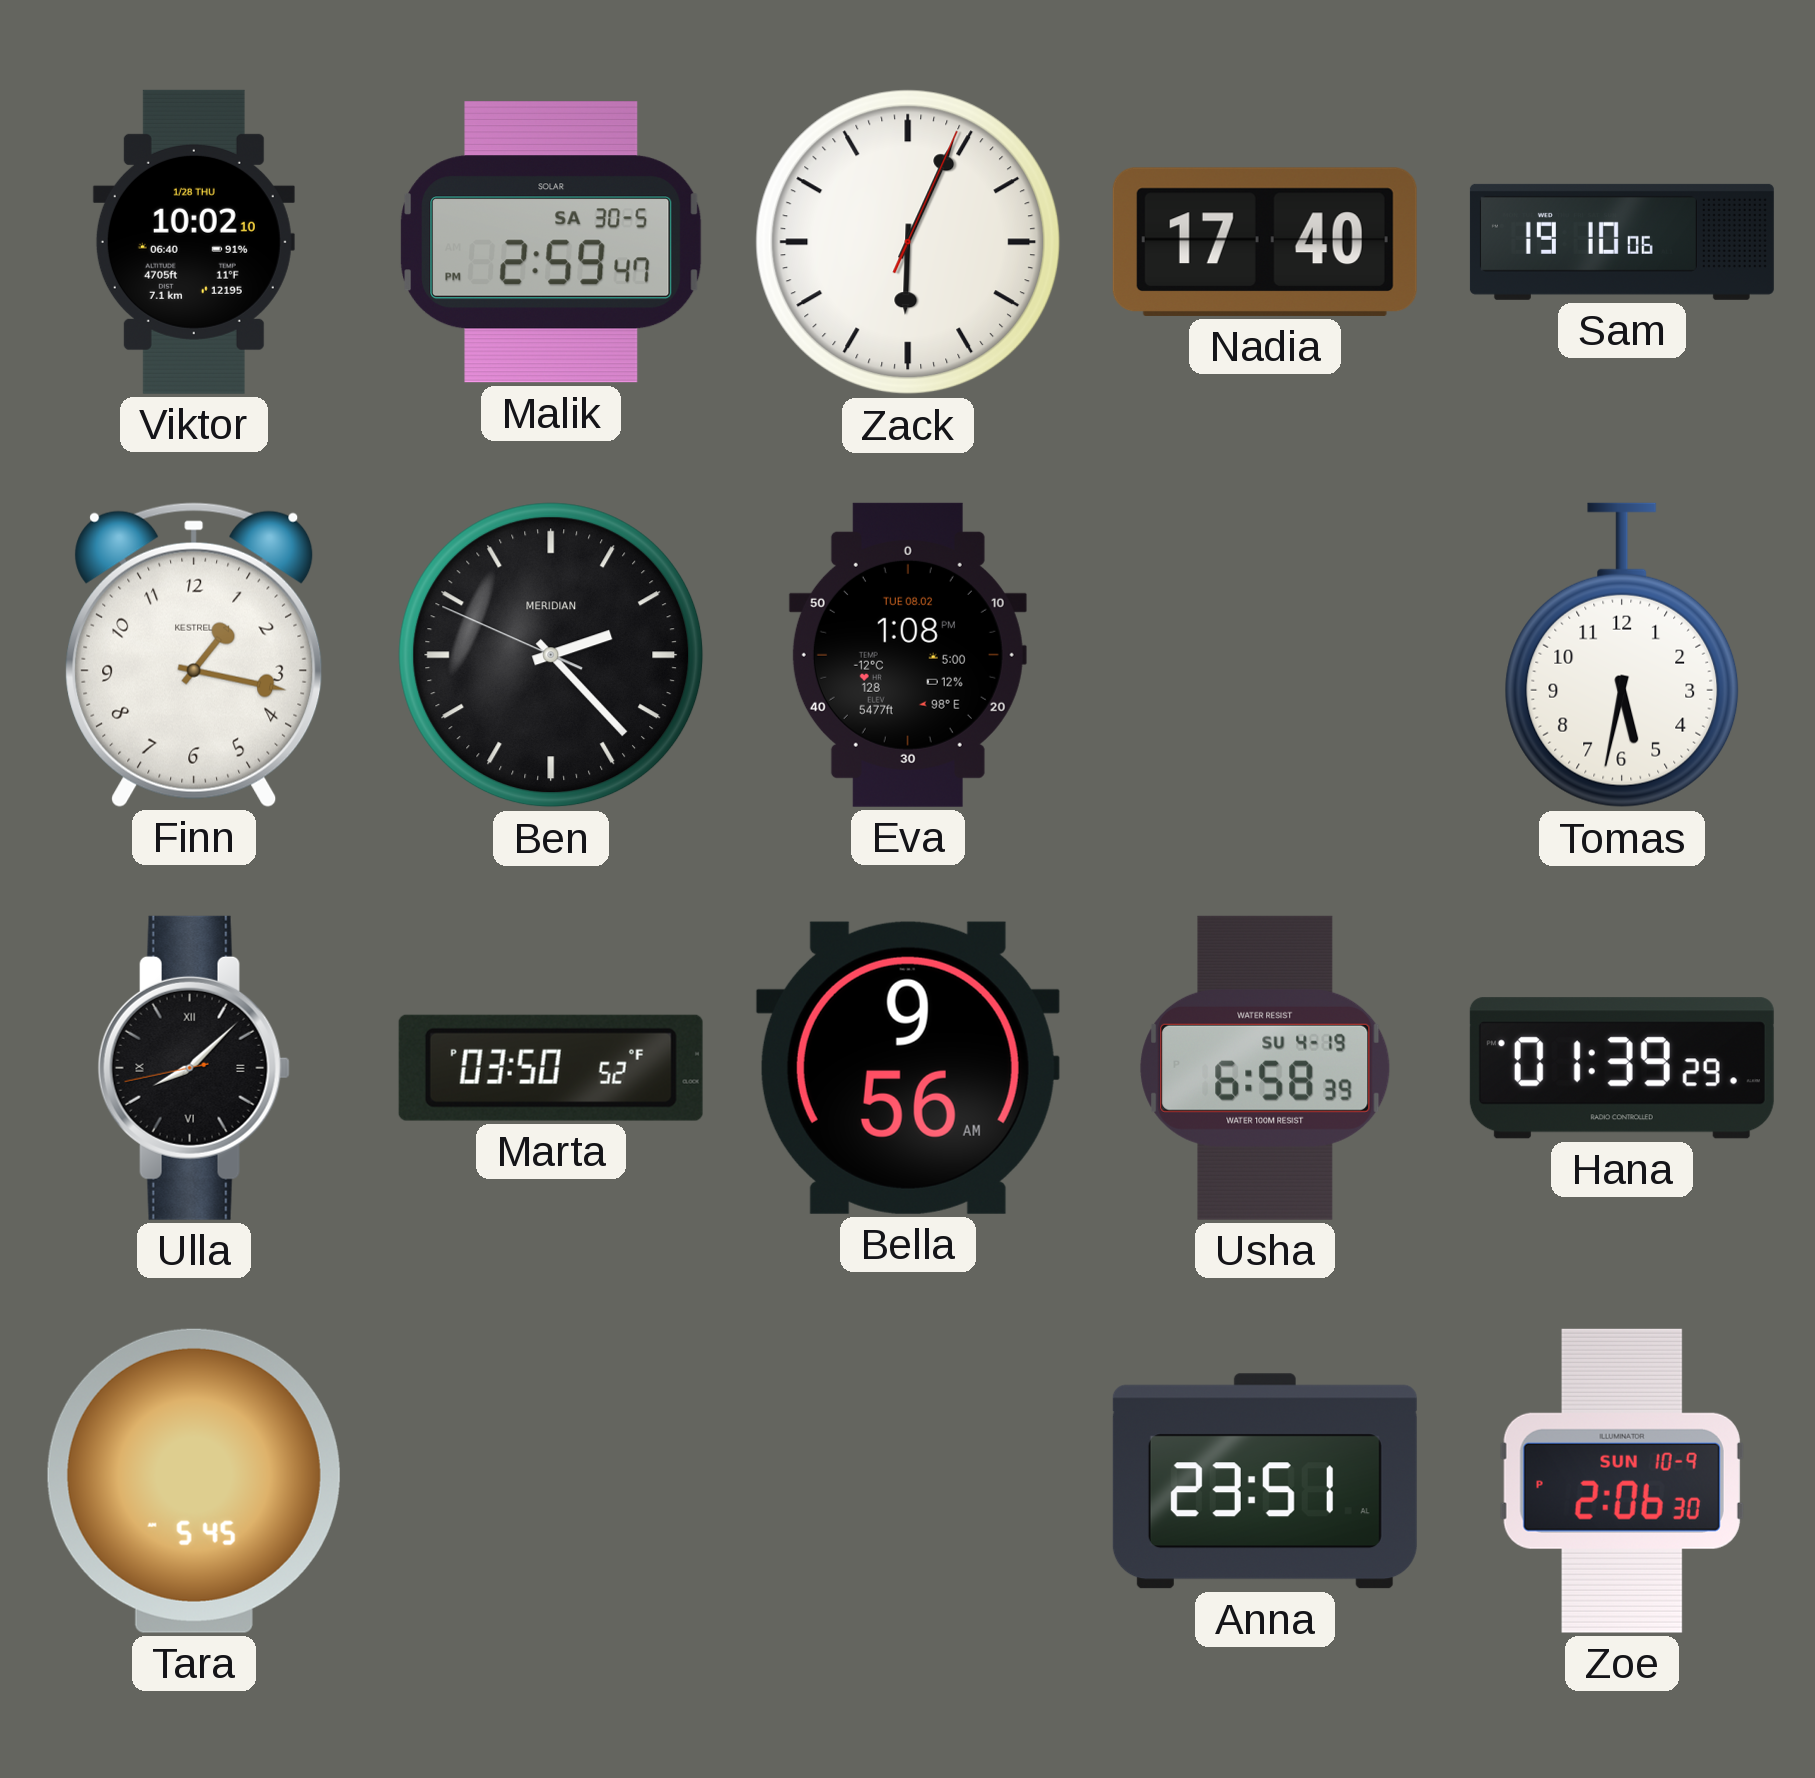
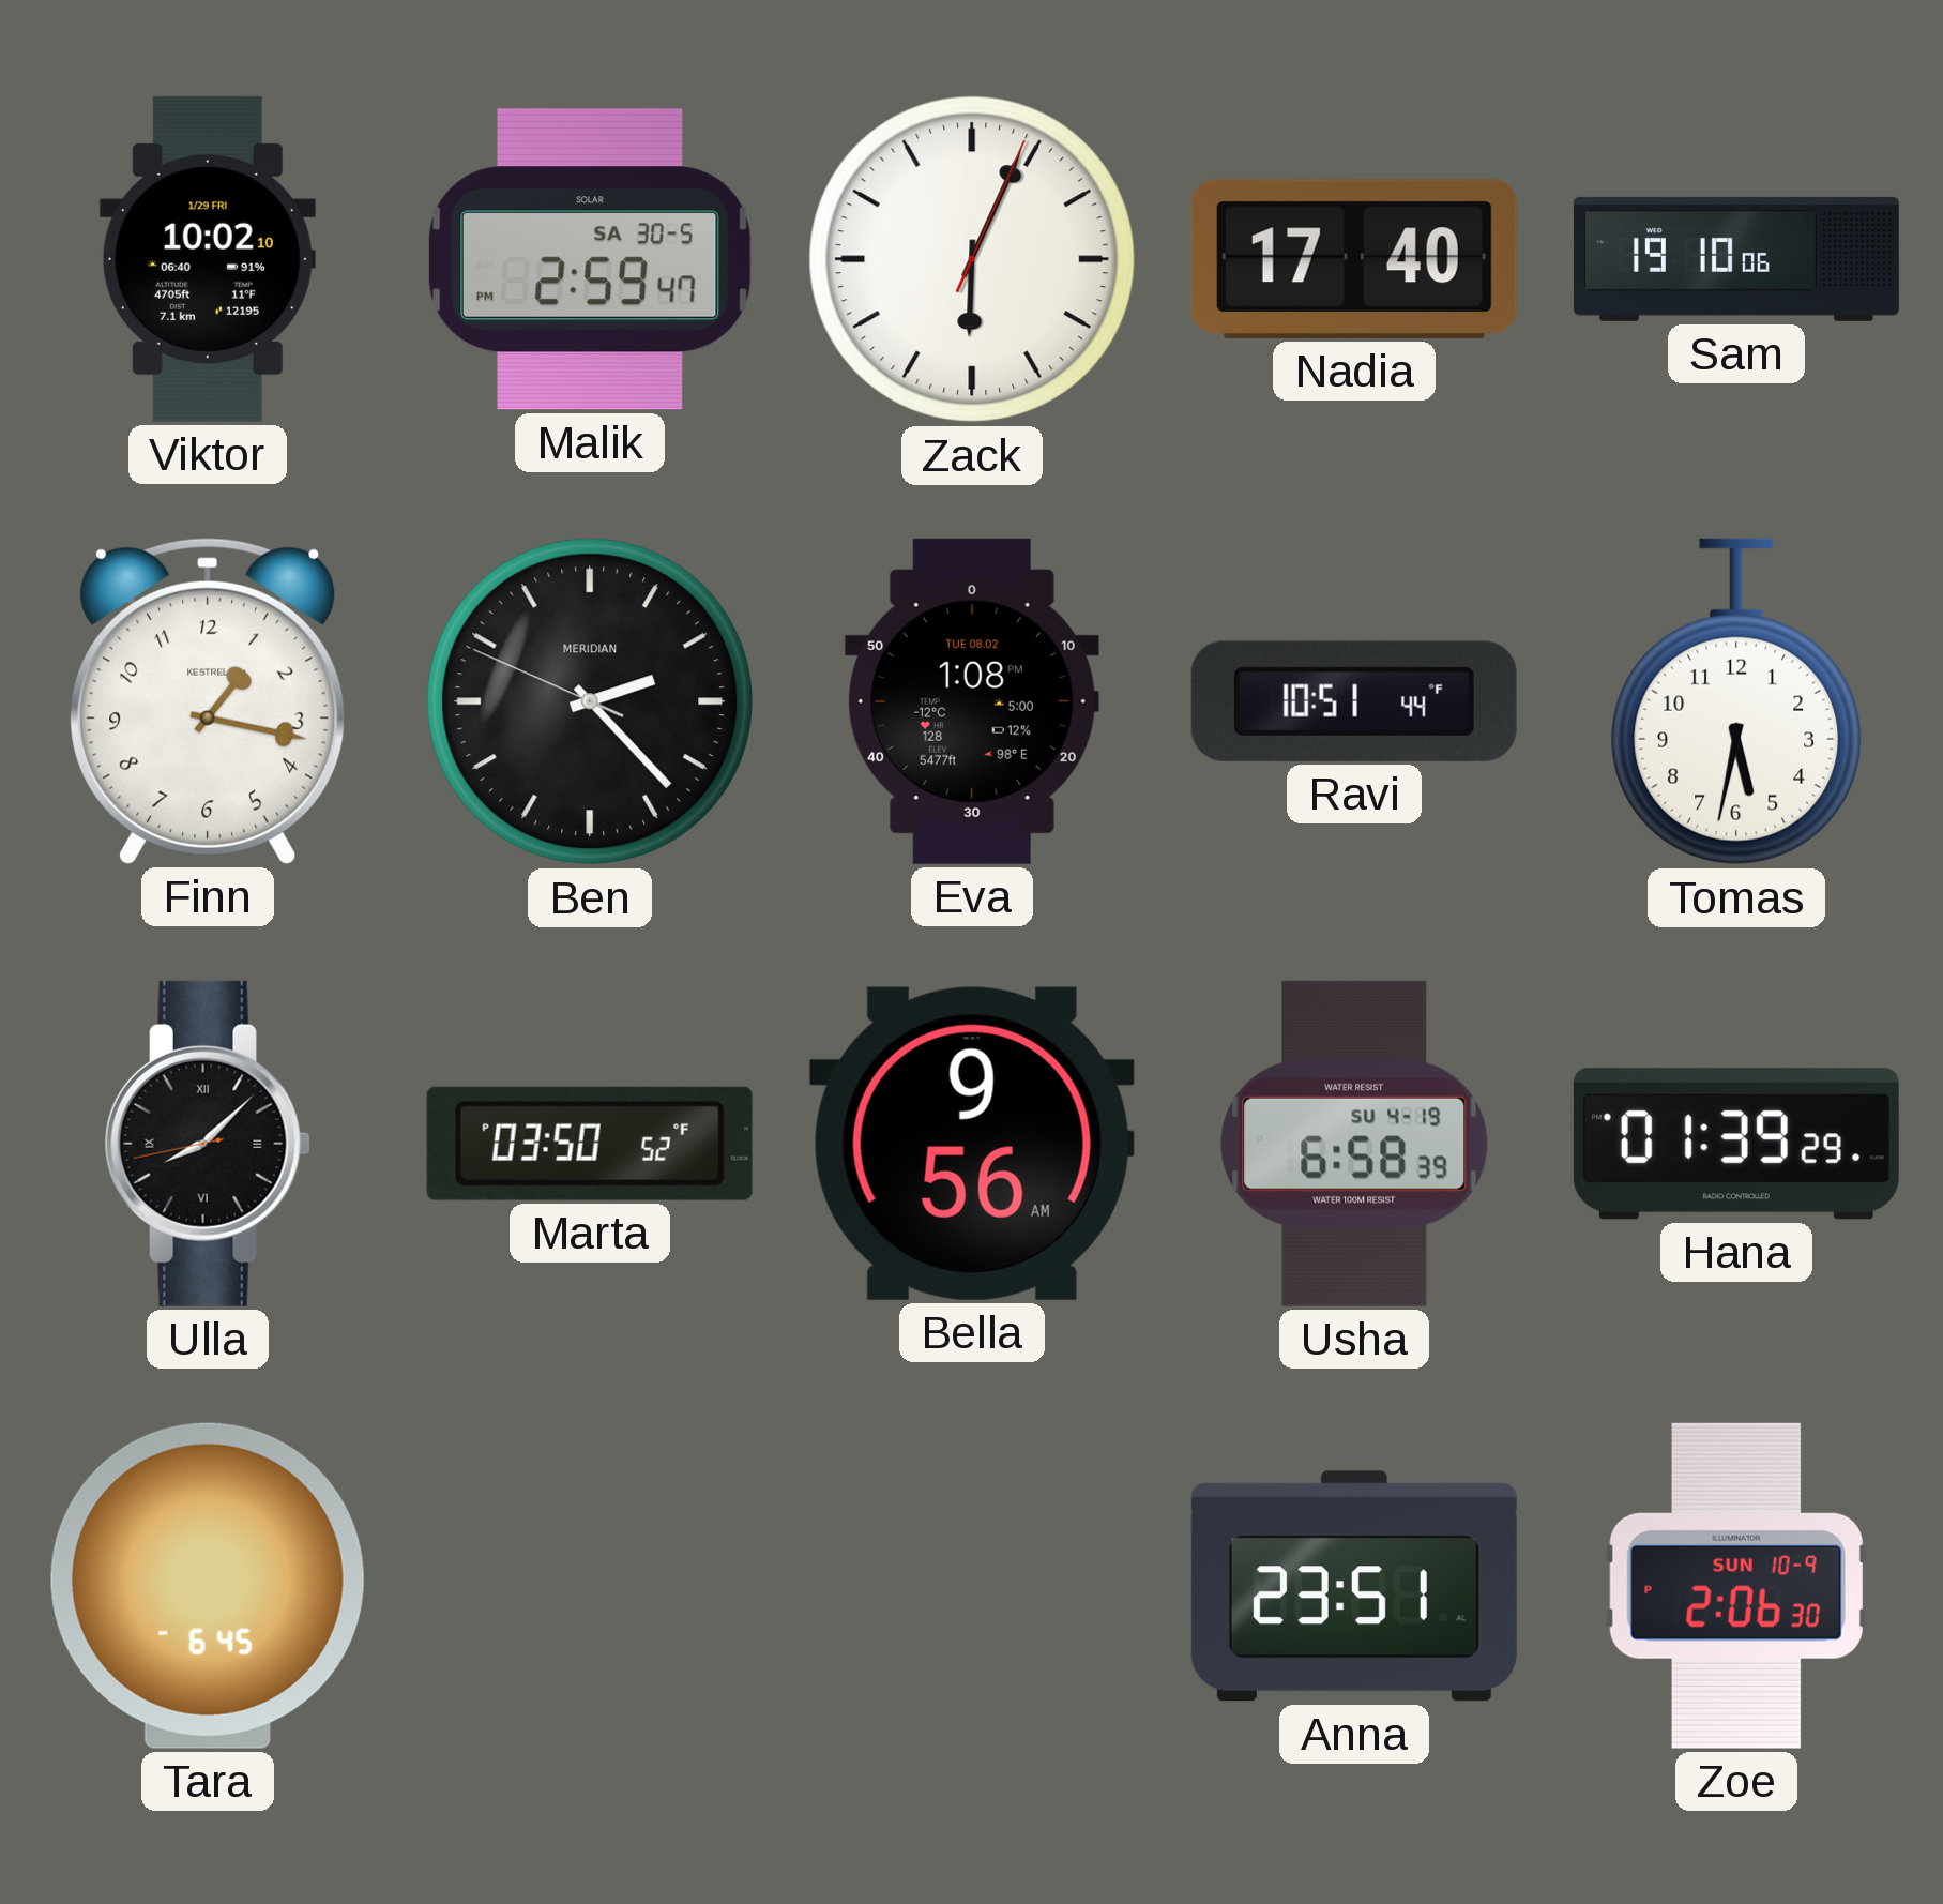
Viktor date: 1/28 THU -> 1/29 FRI (208, 259)
Ravi: none -> 10:51 (1354, 701)
Tara: 5:45 -> 6:45 (208, 1586)
